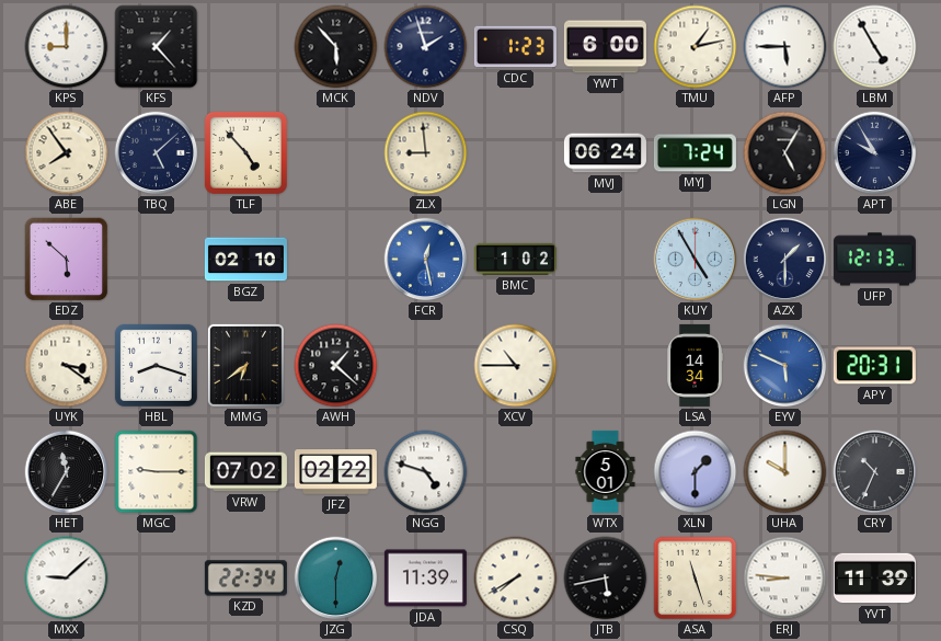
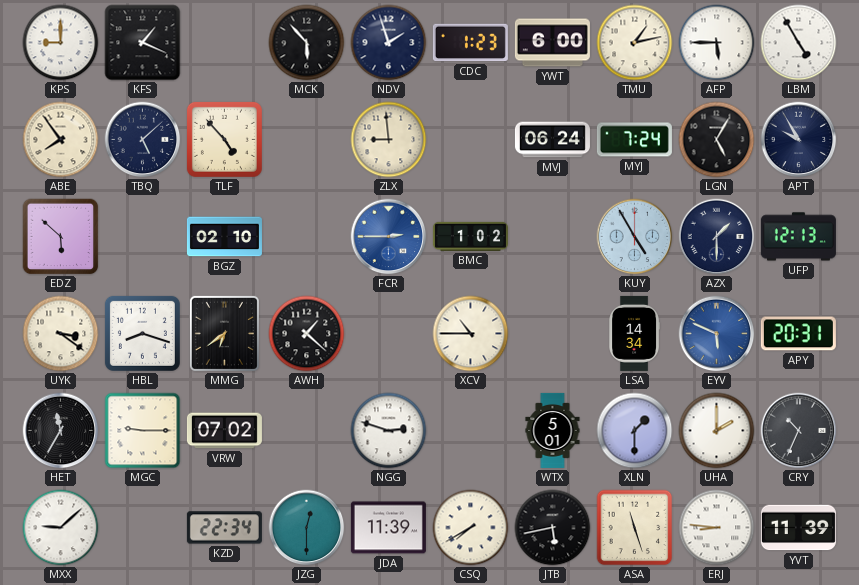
KFS: 1:23 -> 1:19 (143, 43)
FCR: 12:28 -> 2:45 (389, 237)
JFZ: 02:22 -> none (335, 472)
NGG: 4:48 -> 2:48 (389, 431)
UHA: 10:00 -> 2:00 (717, 431)
